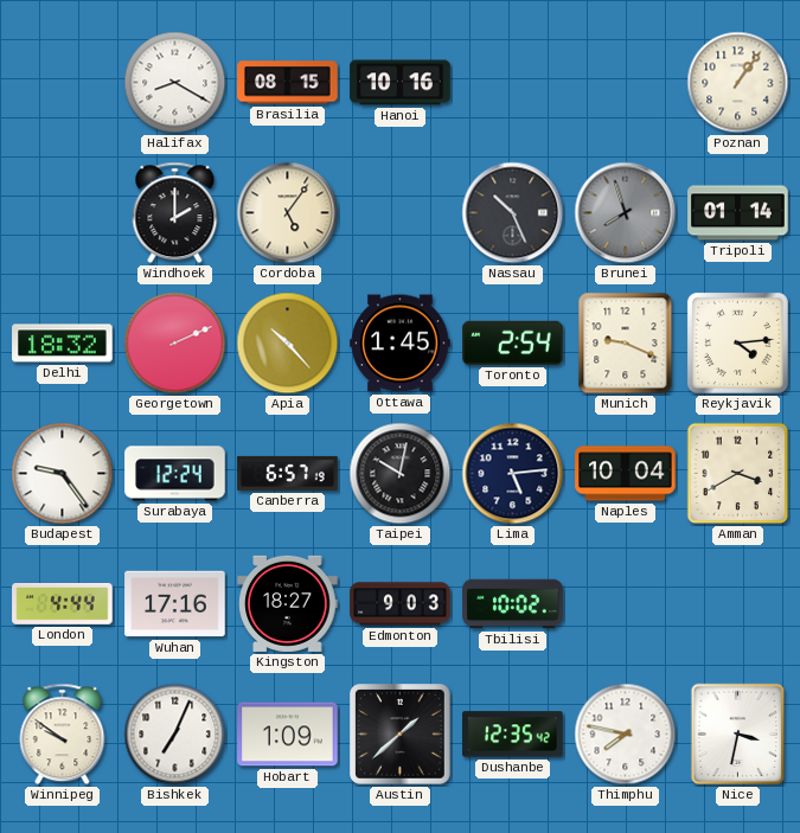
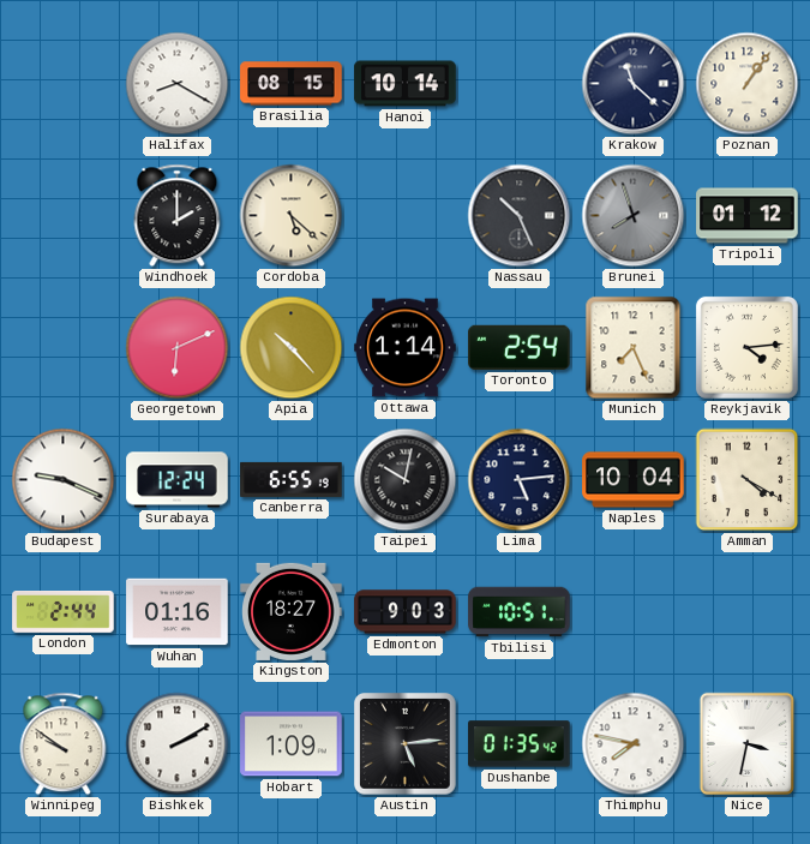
Hanoi: 10:16 -> 10:14 (406, 84)
Krakow: none -> 11:22 (634, 84)
Cordoba: 5:06 -> 5:22 (292, 216)
Tripoli: 01:14 -> 01:12 (748, 216)
Delhi: 18:32 -> none (63, 344)
Georgetown: 2:11 -> 6:11 (178, 348)
Ottawa: 1:45 -> 1:14 (406, 348)
Munich: 9:19 -> 7:26 (634, 348)
Budapest: 9:24 -> 9:19 (64, 480)
Canberra: 6:57 -> 6:55 (292, 479)
Amman: 3:40 -> 4:20 (748, 480)
London: 4:44 -> 2:44 (64, 612)
Wuhan: 17:16 -> 01:16 (178, 612)
Tbilisi: 10:02 -> 10:51 (520, 612)
Bishkek: 7:04 -> 2:10 (178, 744)
Austin: 1:38 -> 5:14 (406, 744)
Dushanbe: 12:35 -> 01:35 (520, 744)
